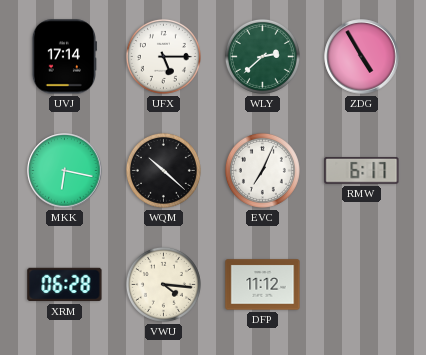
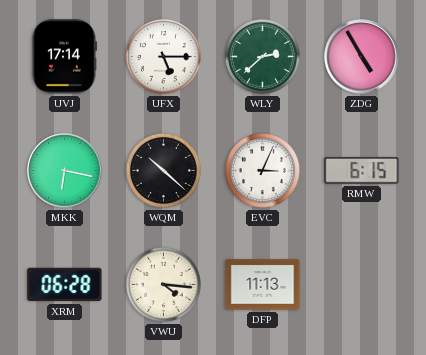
EVC: 7:04 -> 3:04 (262, 170)
RMW: 6:17 -> 6:15 (362, 171)
DFP: 11:12 -> 11:13 (263, 285)
